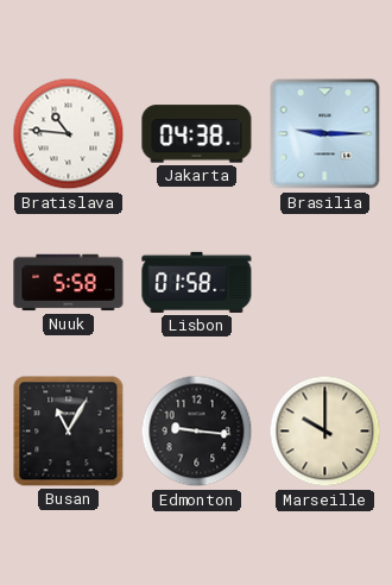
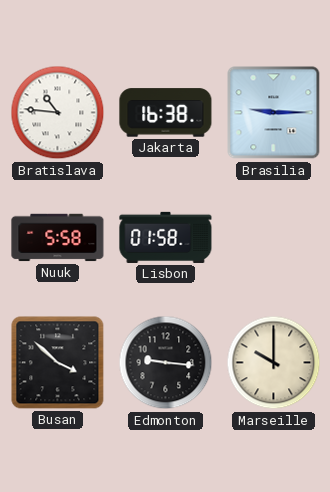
Jakarta: 04:38 -> 16:38 (166, 113)
Busan: 11:05 -> 3:52 (58, 363)
